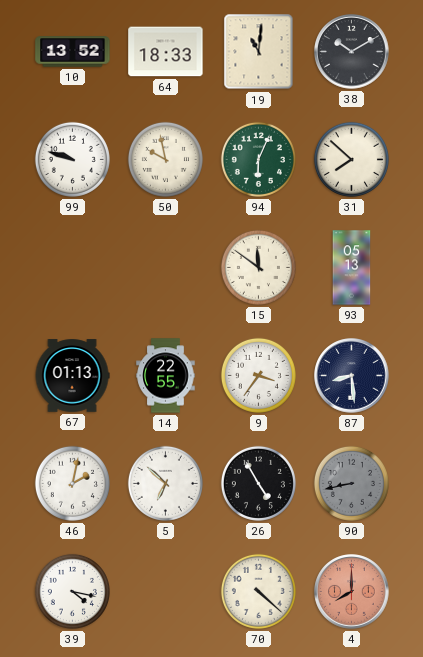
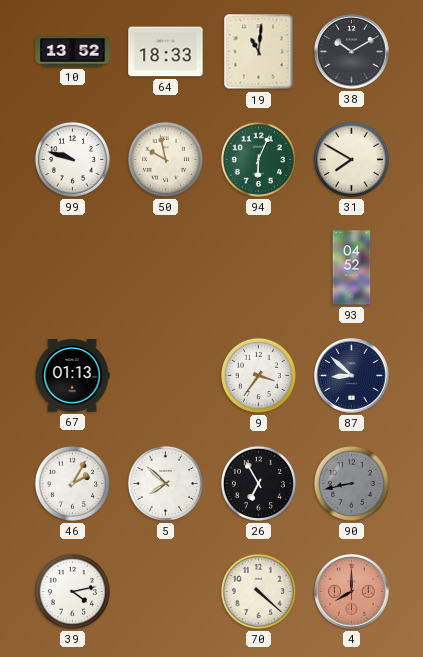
31: 7:52 -> 7:50 (351, 159)
15: 11:51 -> none (258, 267)
93: 05:13 -> 04:52 (352, 268)
14: 22:55 -> none (166, 376)
87: 8:29 -> 8:52 (352, 376)
46: 2:02 -> 2:05 (72, 483)
5: 6:52 -> 7:52 (165, 483)
26: 4:55 -> 6:55 (258, 483)
39: 4:17 -> 4:13 (72, 591)
